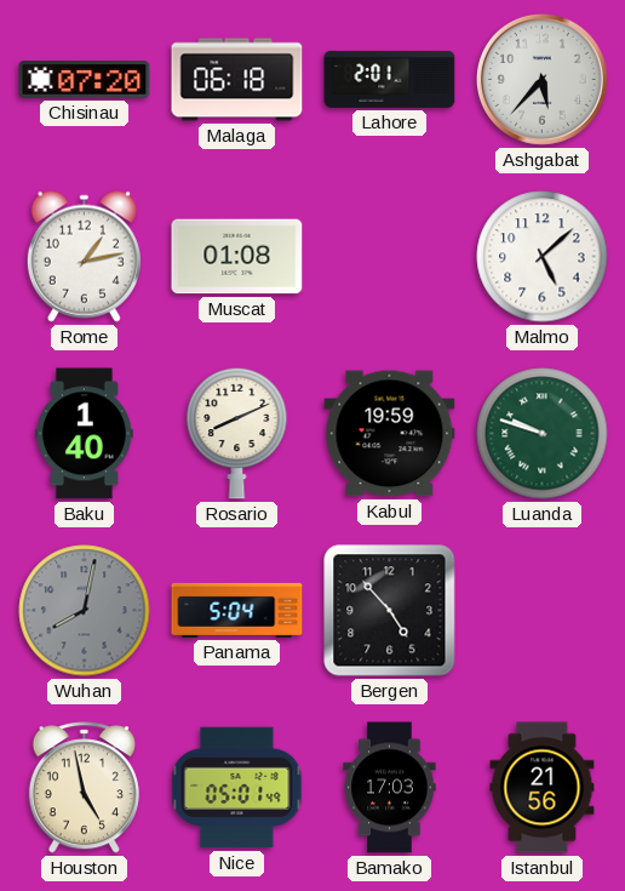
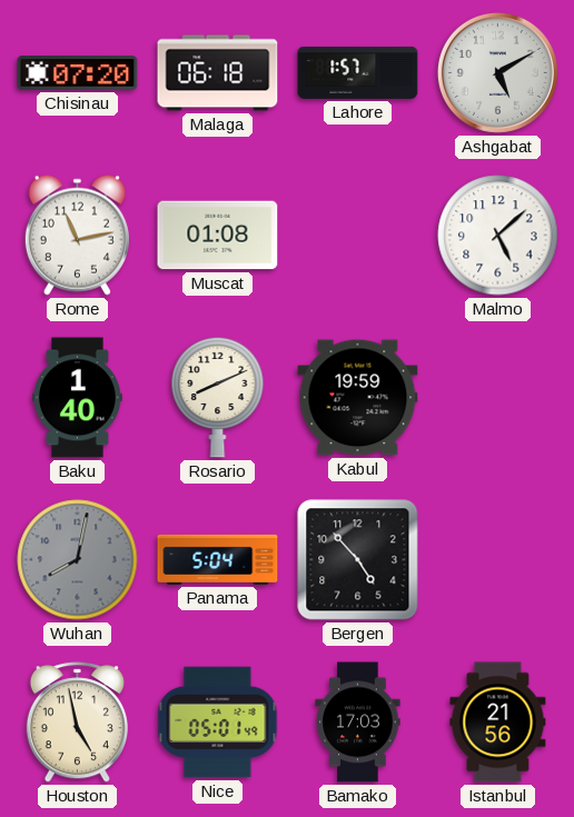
Lahore: 2:01 -> 1:57 (358, 72)
Ashgabat: 5:37 -> 5:10 (497, 72)
Rome: 1:13 -> 11:13 (77, 235)
Luanda: 9:48 -> none (543, 434)
